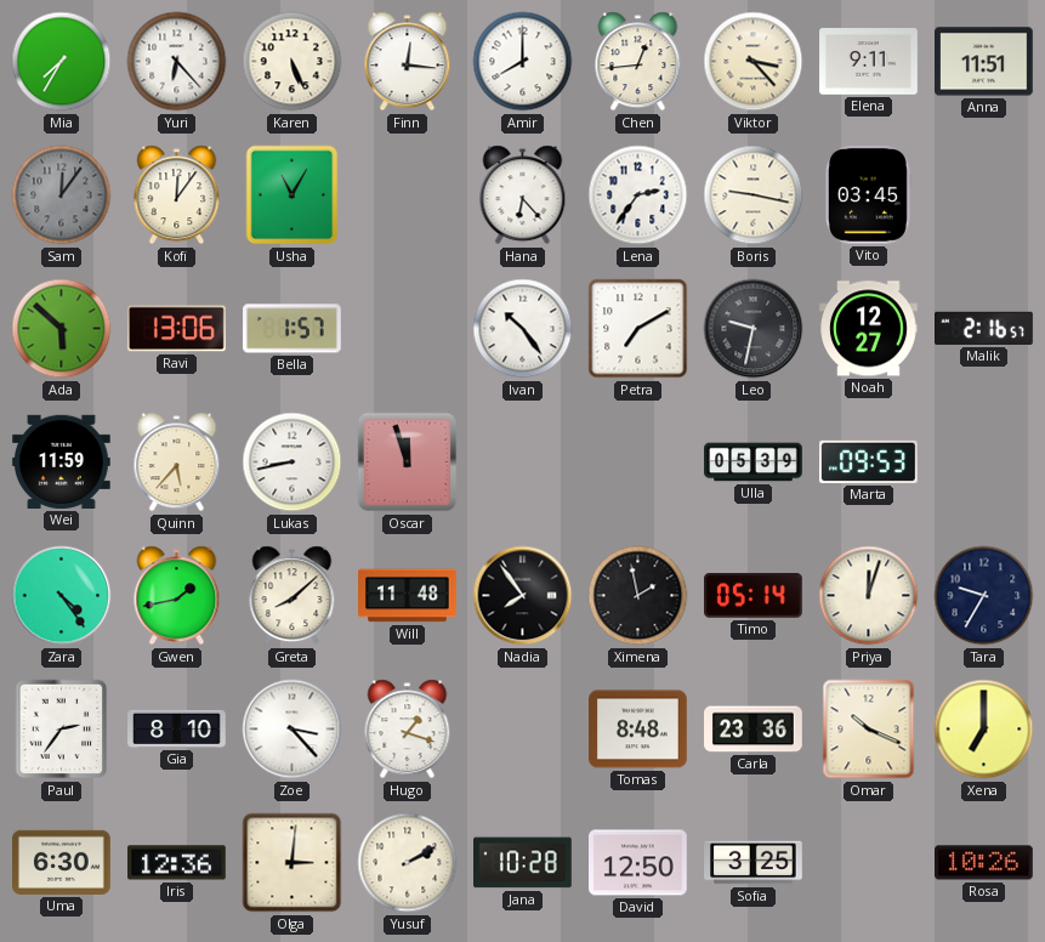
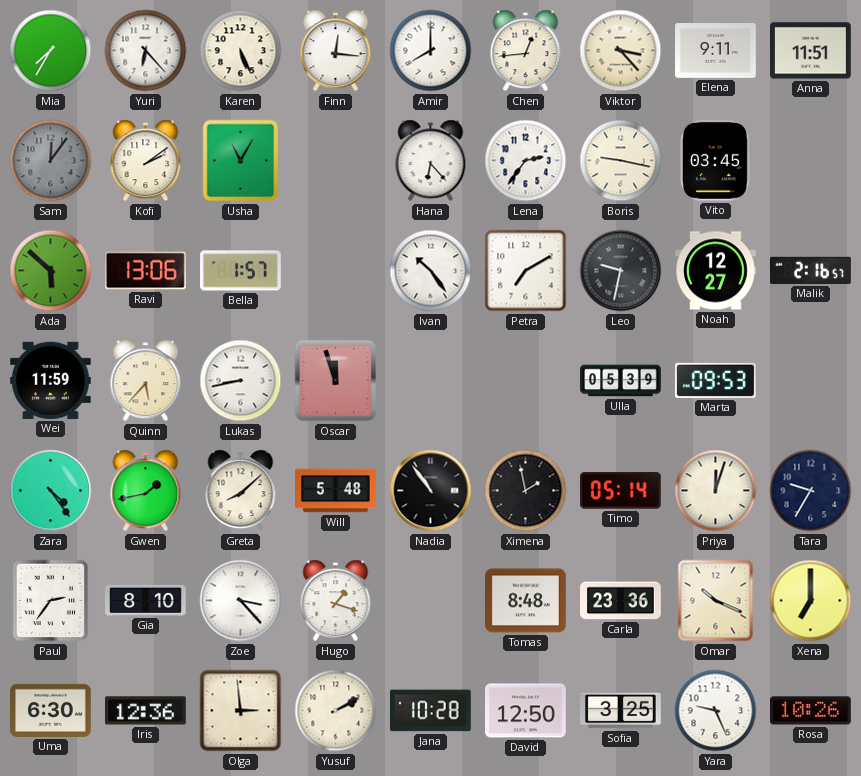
Kofi: 12:06 -> 2:09 (146, 161)
Will: 11:48 -> 5:48 (336, 491)
Nadia: 7:54 -> 10:54 (431, 491)
Olga: 3:01 -> 2:59 (241, 711)
Yara: none -> 9:26 (716, 711)
